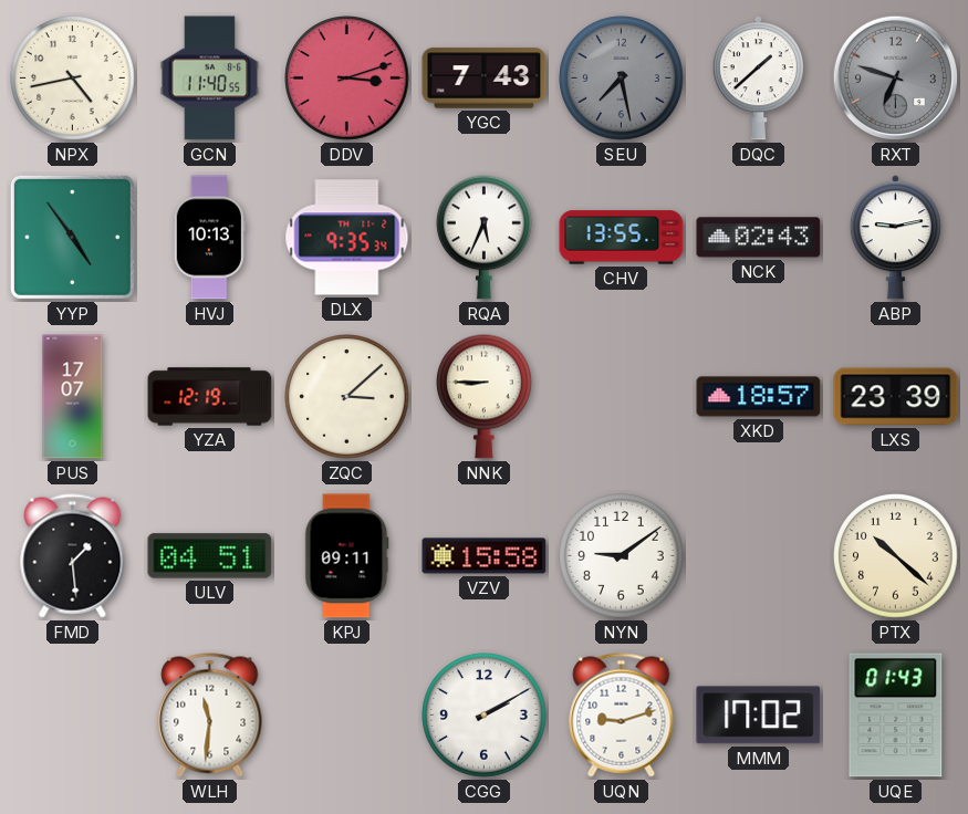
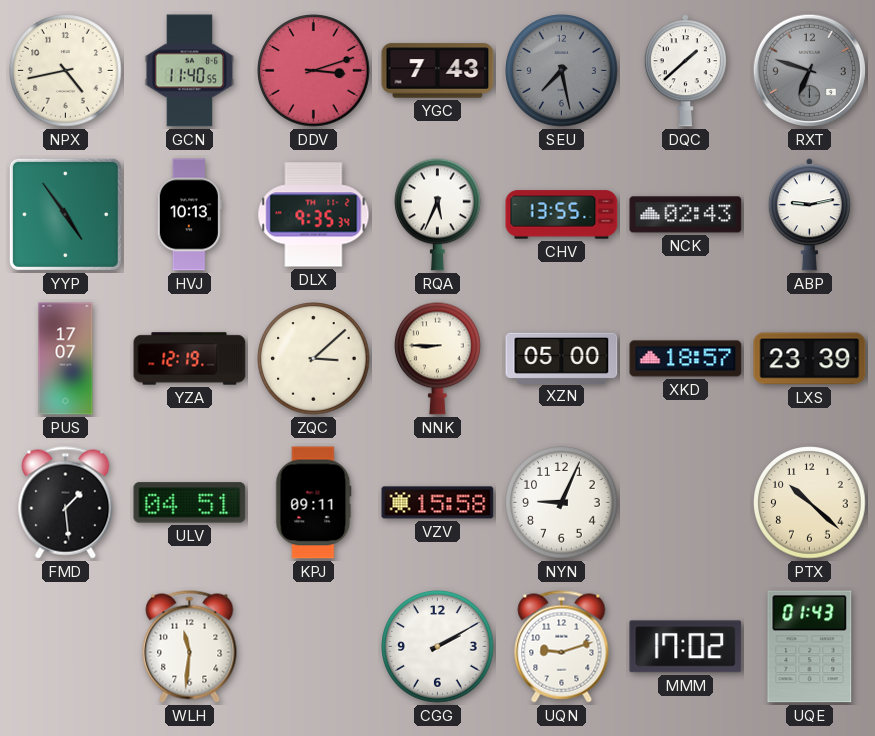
XZN: none -> 05:00 (562, 358)
NYN: 9:09 -> 9:04 (562, 503)
